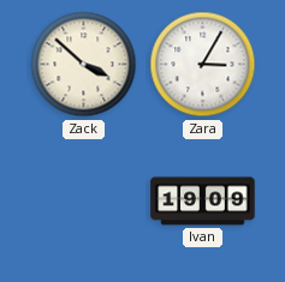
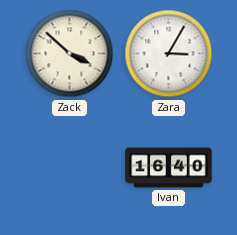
Ivan: 19:09 -> 16:40 (169, 168)
